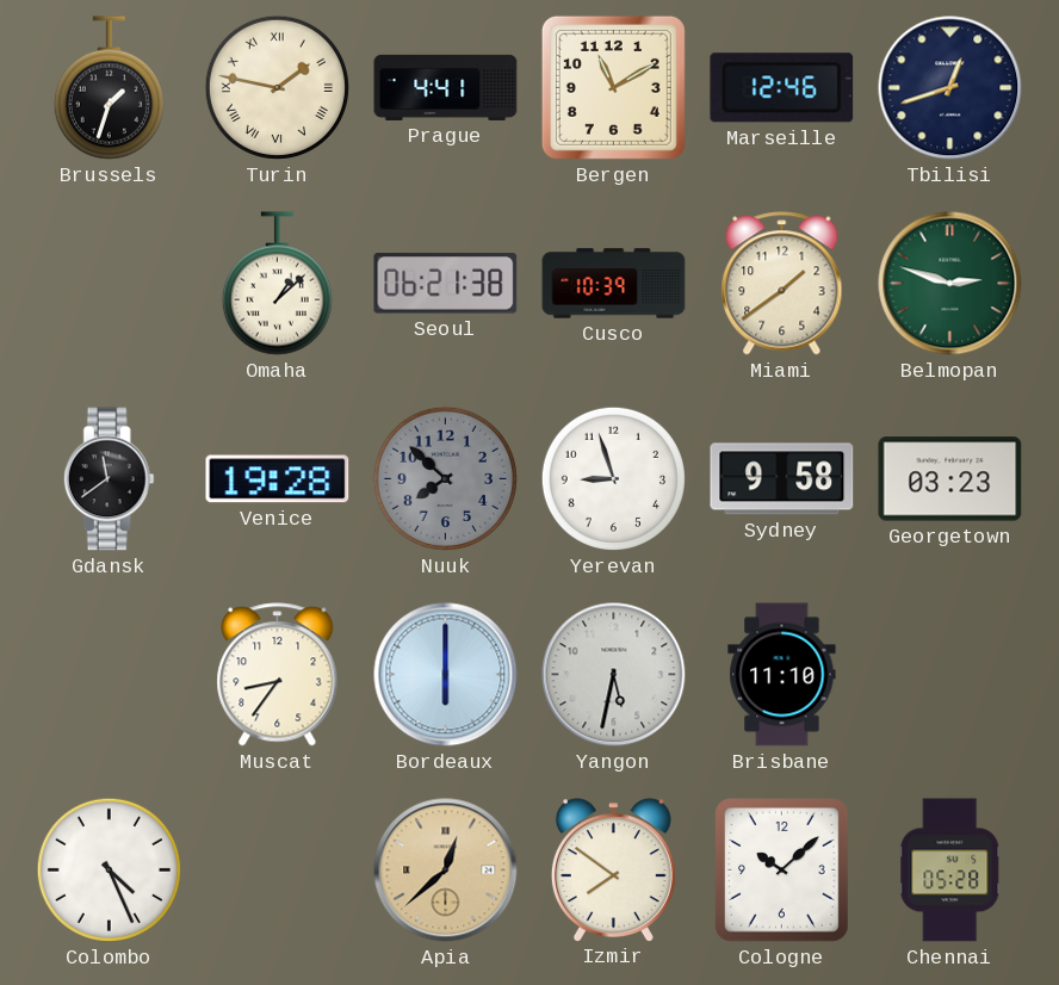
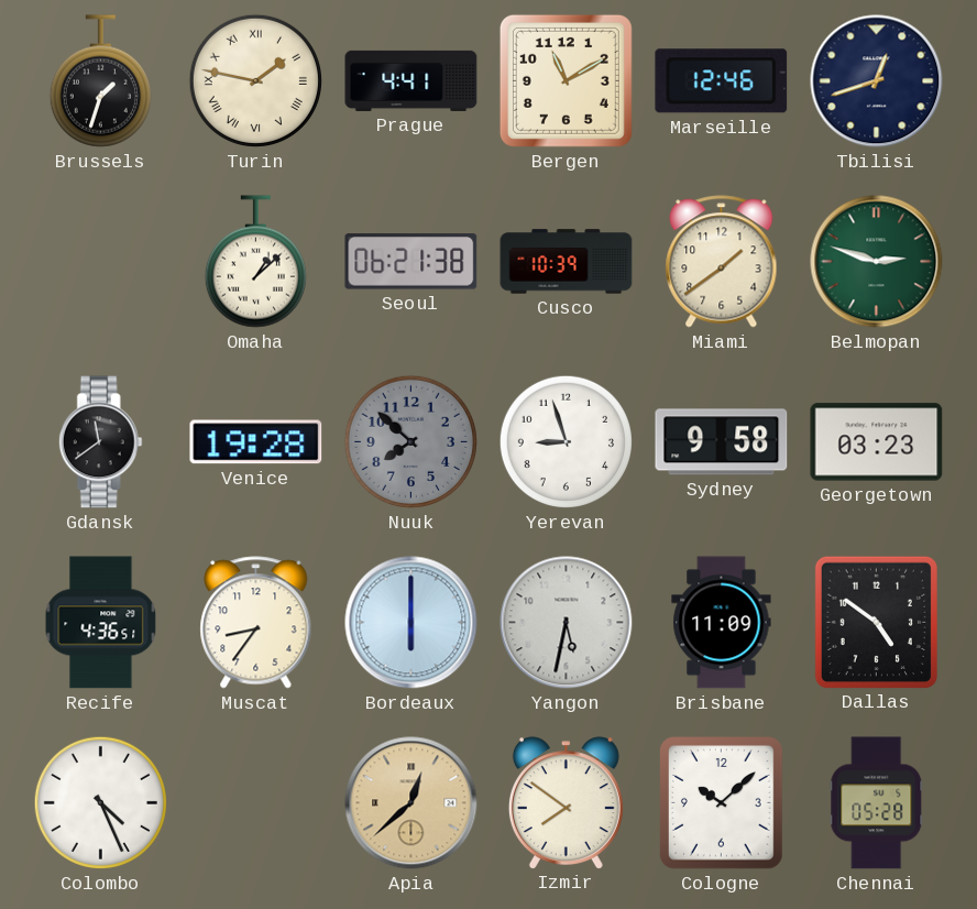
Recife: none -> 4:36 (101, 623)
Brisbane: 11:10 -> 11:09 (722, 623)
Dallas: none -> 4:51 (876, 622)
